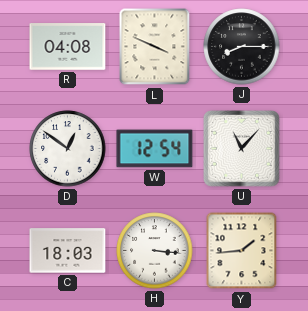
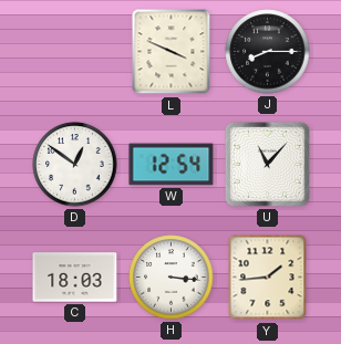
R: 04:08 -> none (68, 47)
